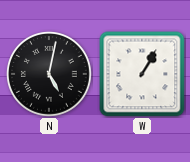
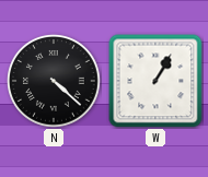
N: 5:02 -> 4:22 (55, 82)
